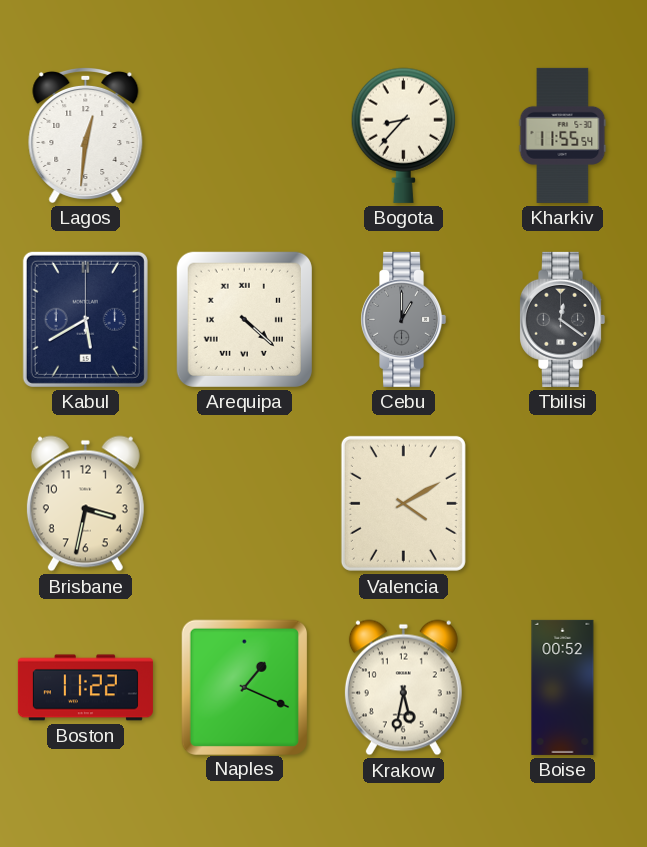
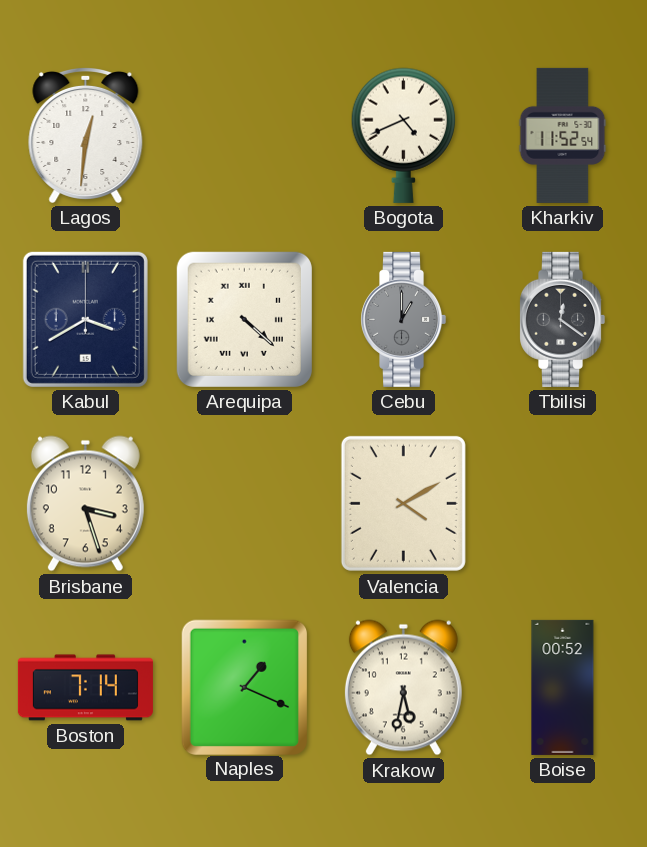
Bogota: 8:37 -> 4:41 (404, 135)
Kharkiv: 11:55 -> 11:52 (563, 135)
Kabul: 5:40 -> 3:40 (85, 319)
Brisbane: 3:32 -> 3:27 (85, 504)
Boston: 11:22 -> 7:14 (85, 688)
